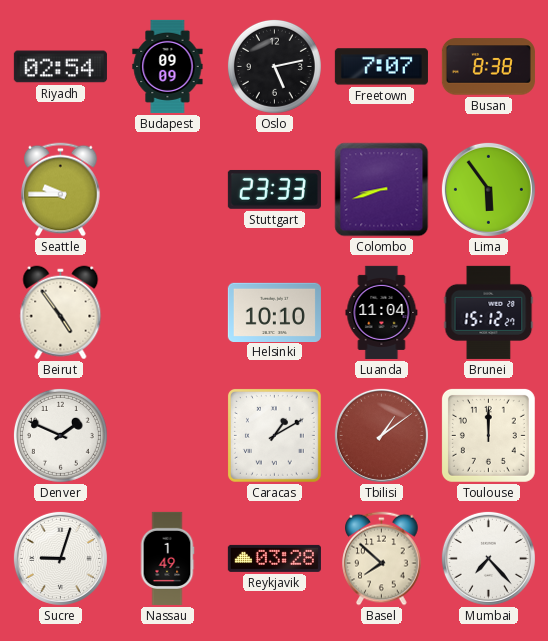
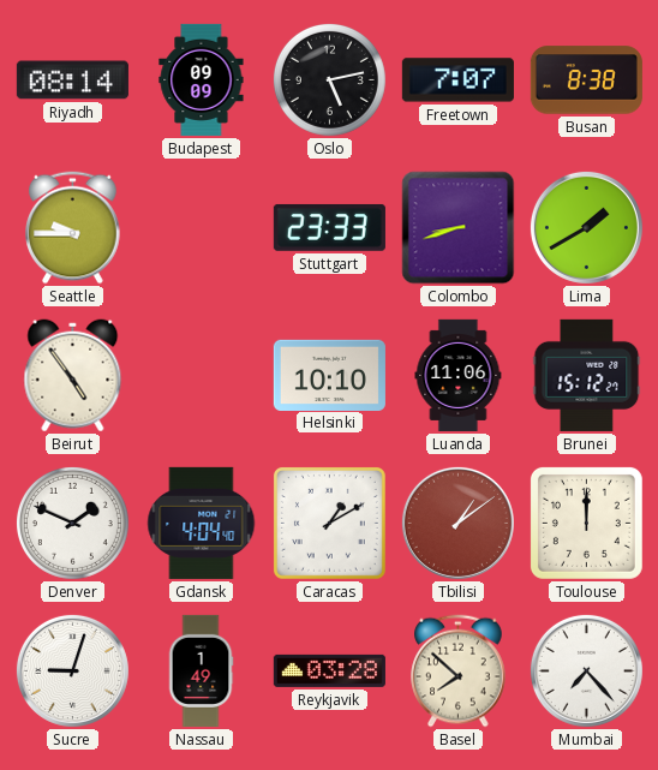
Riyadh: 02:54 -> 08:14 (72, 80)
Lima: 5:54 -> 1:40 (586, 227)
Luanda: 11:04 -> 11:06 (459, 375)
Gdansk: none -> 4:04 (202, 523)
